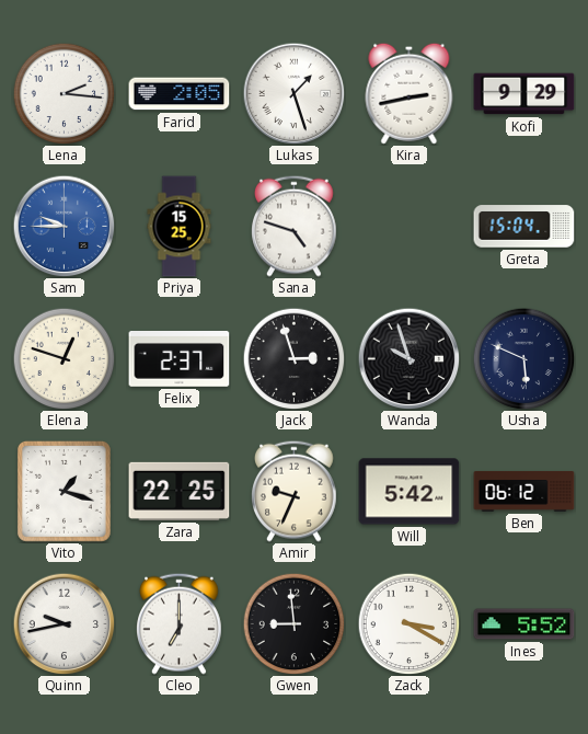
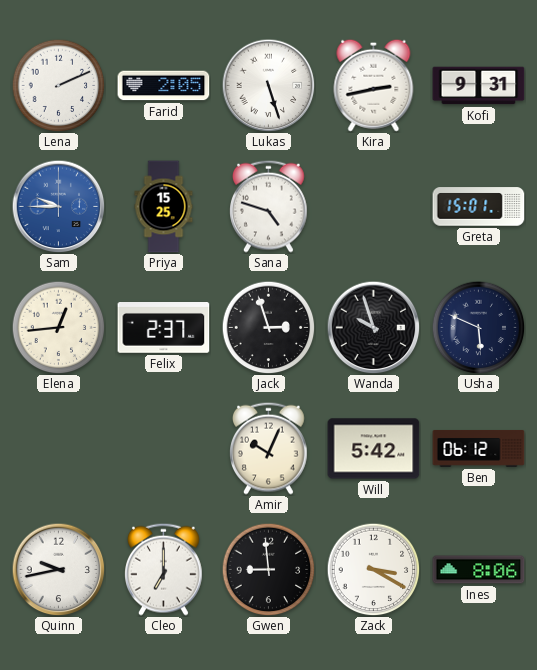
Lena: 2:16 -> 2:11 (58, 85)
Lukas: 1:27 -> 5:27 (268, 85)
Kofi: 9:29 -> 9:31 (479, 86)
Greta: 15:04 -> 15:01 (479, 207)
Elena: 12:48 -> 12:44 (58, 327)
Vito: 1:18 -> none (64, 492)
Zara: 22:25 -> none (180, 491)
Amir: 9:34 -> 10:04 (269, 448)
Ines: 5:52 -> 8:06 (479, 570)
